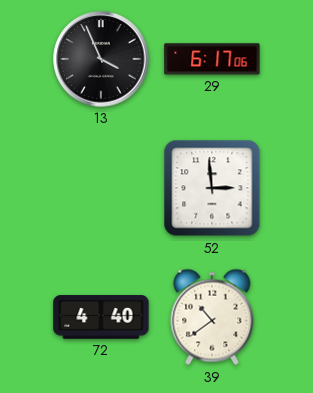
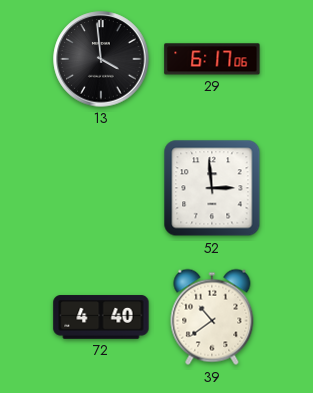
13: 3:56 -> 3:59 (101, 59)
